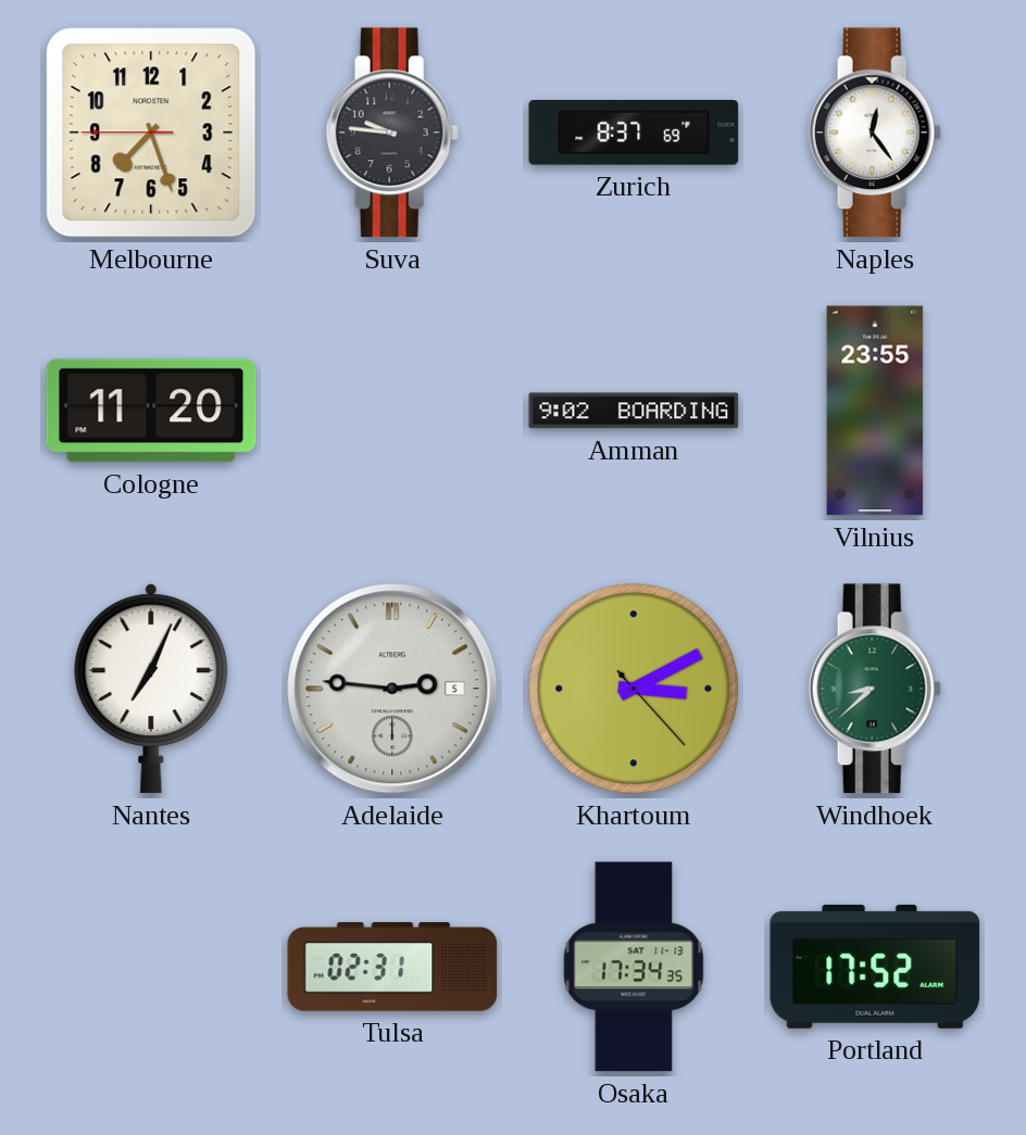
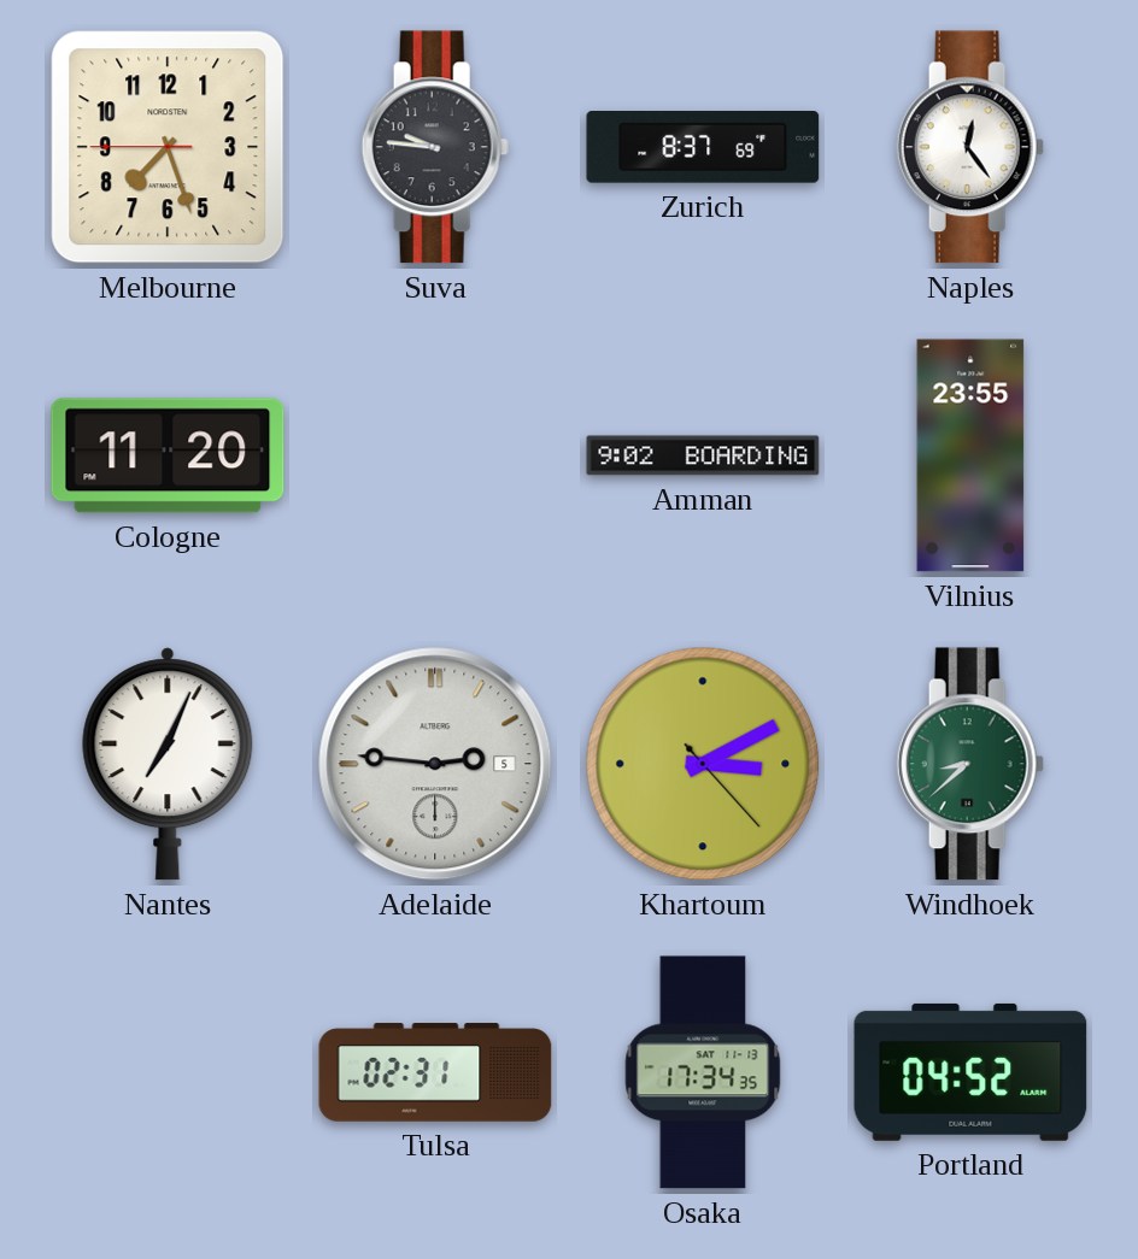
Portland: 17:52 -> 04:52 (970, 1072)
